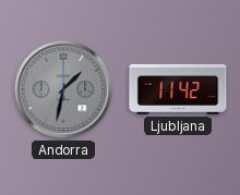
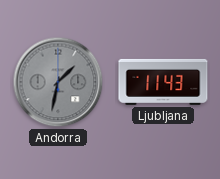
Ljubljana: 11:42 -> 11:43 (163, 82)
